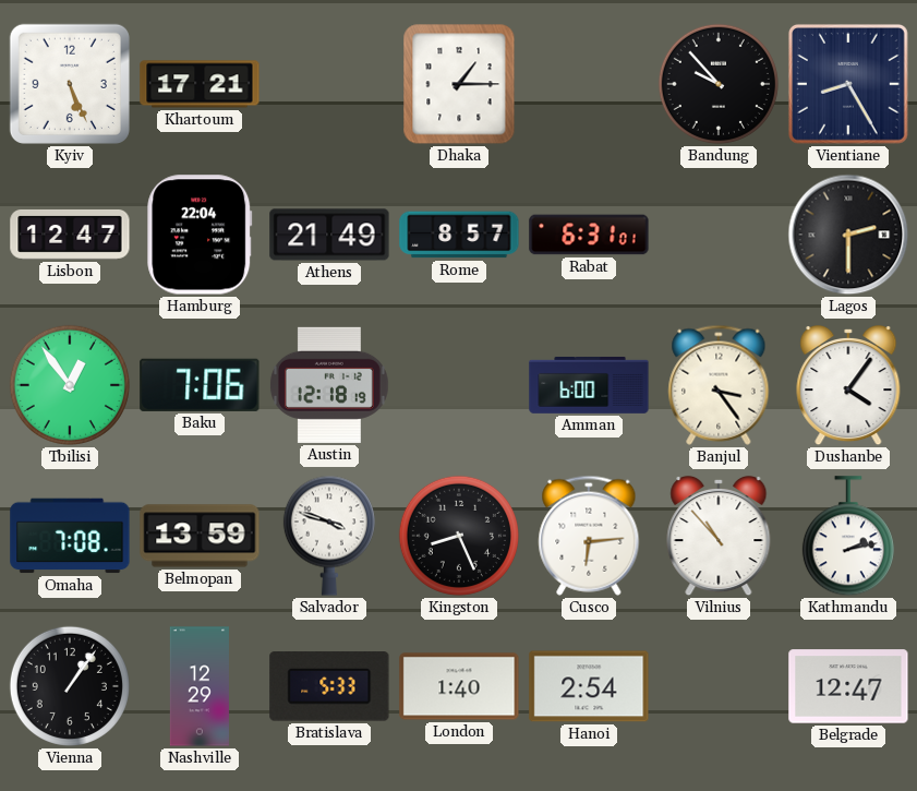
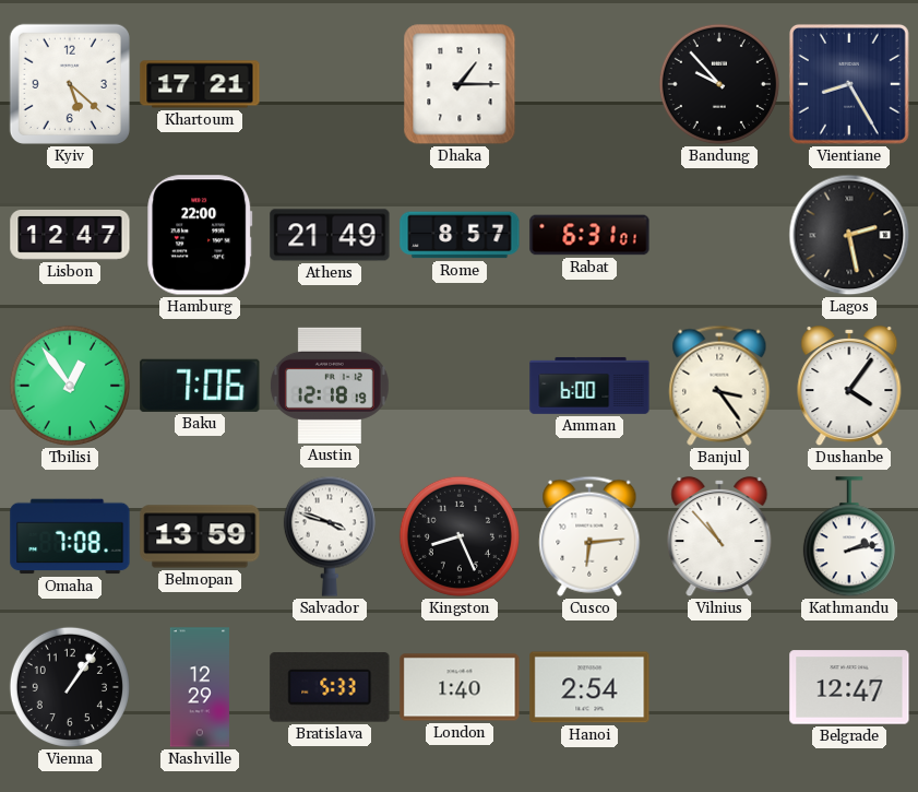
Kyiv: 5:26 -> 5:22 (70, 84)
Hamburg: 22:04 -> 22:00 (200, 235)
Lagos: 2:30 -> 2:28 (849, 235)
